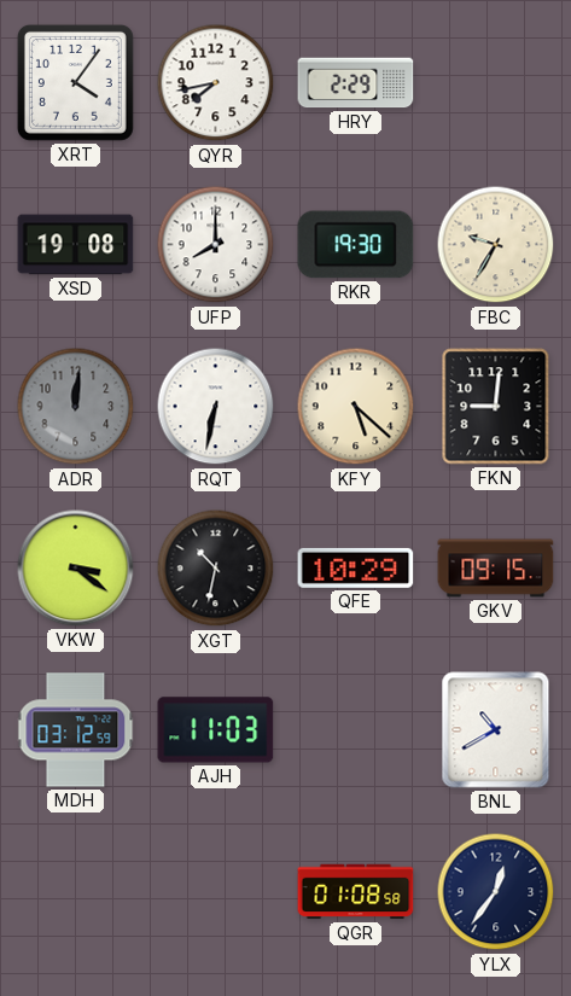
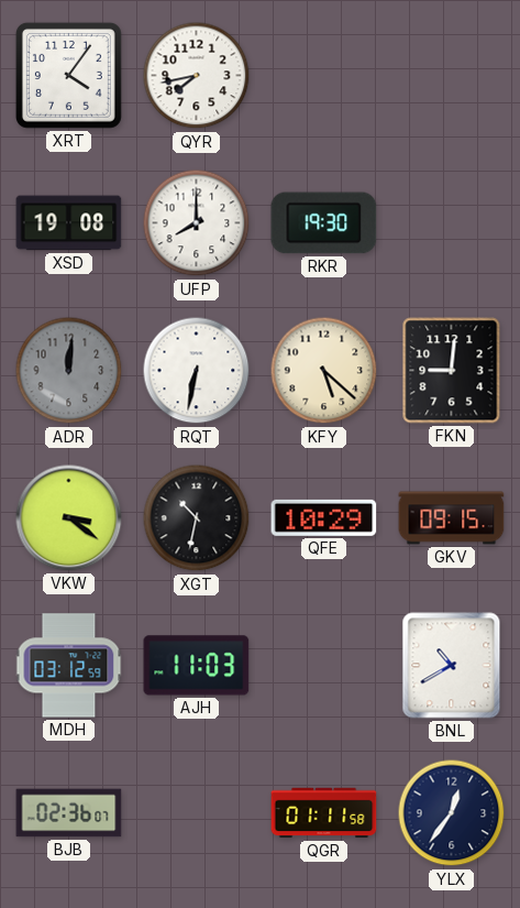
HRY: 2:29 -> none (356, 83)
FBC: 9:35 -> none (496, 245)
BJB: none -> 02:36 (69, 813)
QGR: 01:08 -> 01:11 (324, 813)
